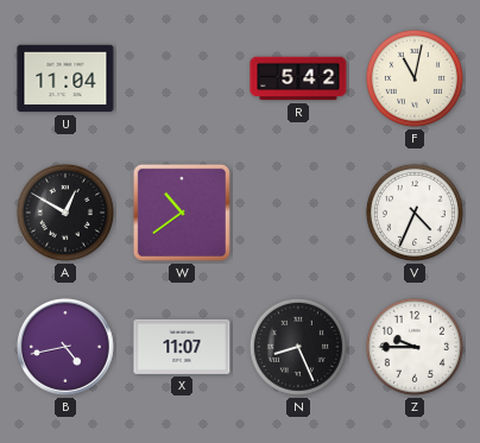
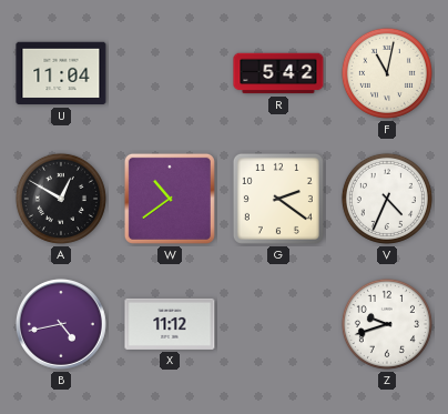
G: none -> 2:21 (278, 199)
X: 11:07 -> 11:12 (170, 324)
N: 8:26 -> none (298, 347)
Z: 9:45 -> 9:42 (387, 324)
